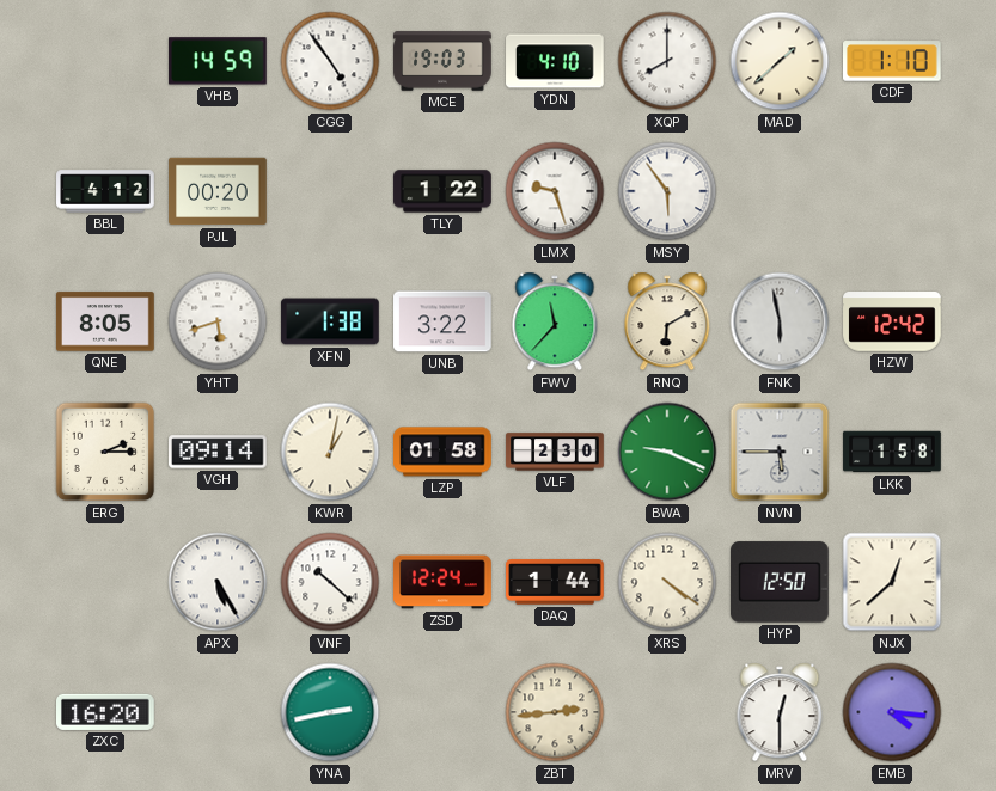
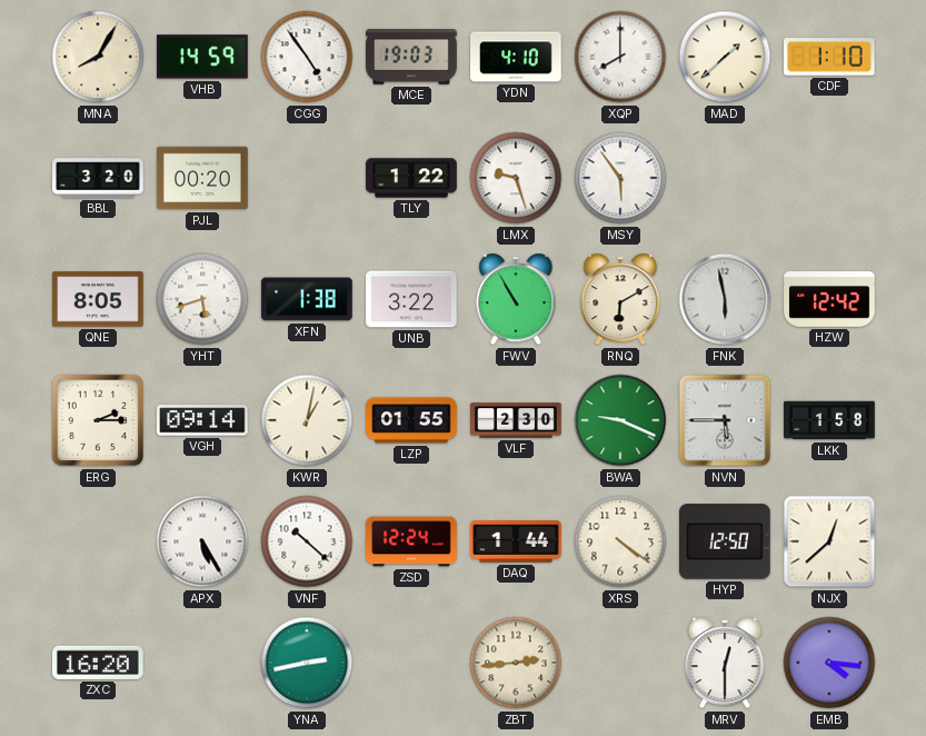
MNA: none -> 8:05 (98, 57)
BBL: 4:12 -> 3:20 (98, 178)
FWV: 11:37 -> 10:55 (516, 299)
LZP: 01:58 -> 01:55 (411, 420)
